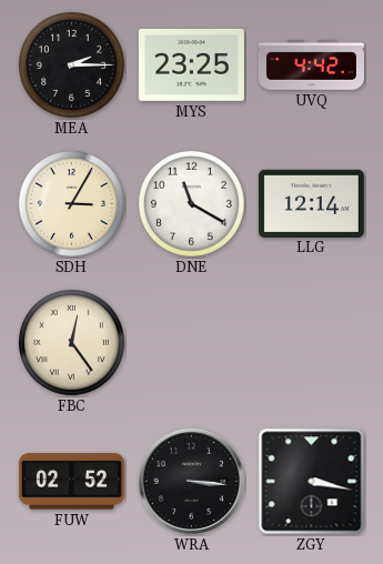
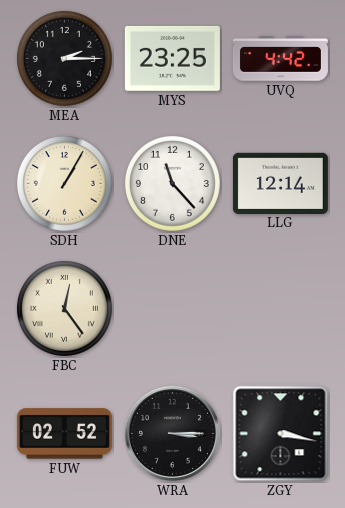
SDH: 3:05 -> 1:05 (64, 183)
DNE: 11:20 -> 11:23 (172, 183)
WRA: 3:16 -> 3:15 (172, 433)
